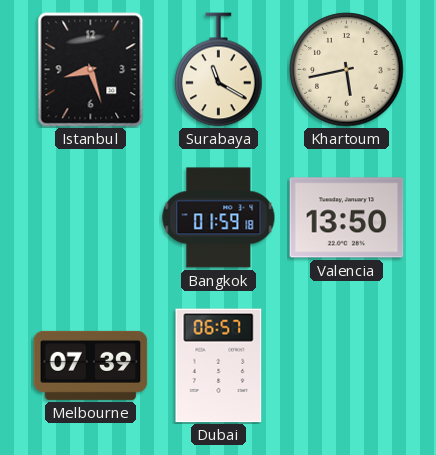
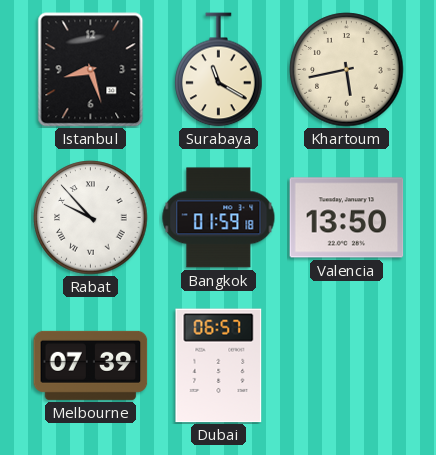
Rabat: none -> 9:53 (91, 218)
